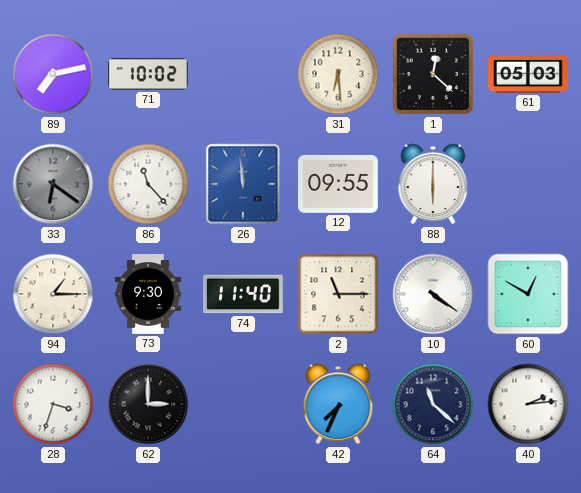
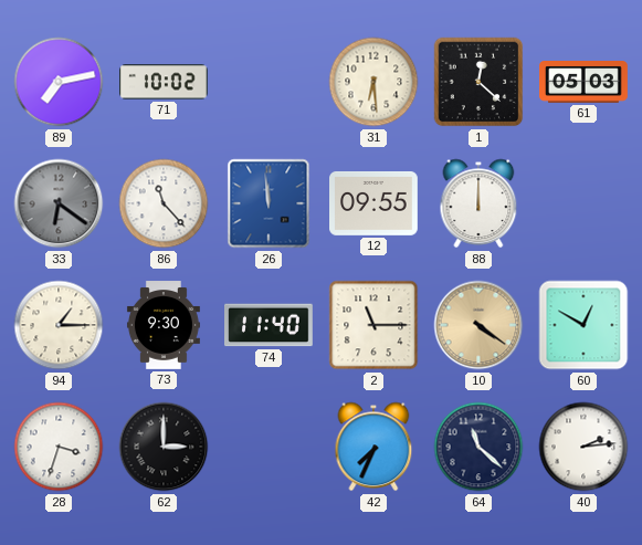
88: 6:00 -> 12:00 (478, 203)
10 dial: white -> champagne (478, 325)
